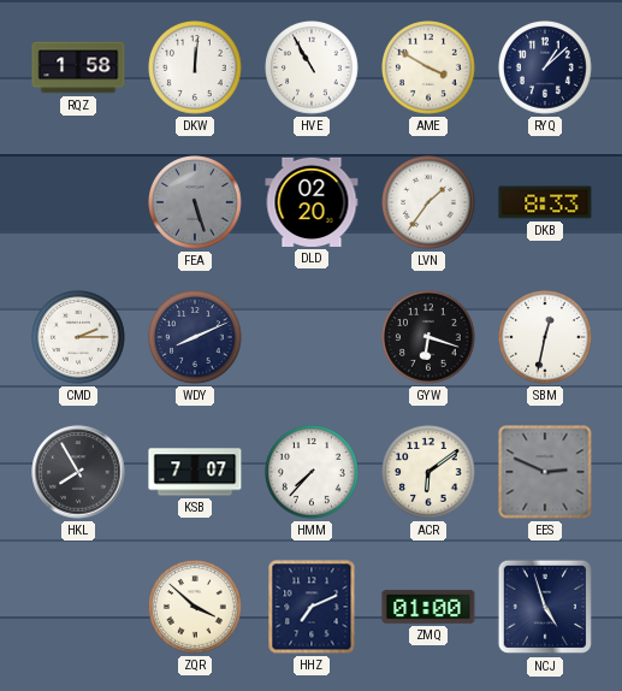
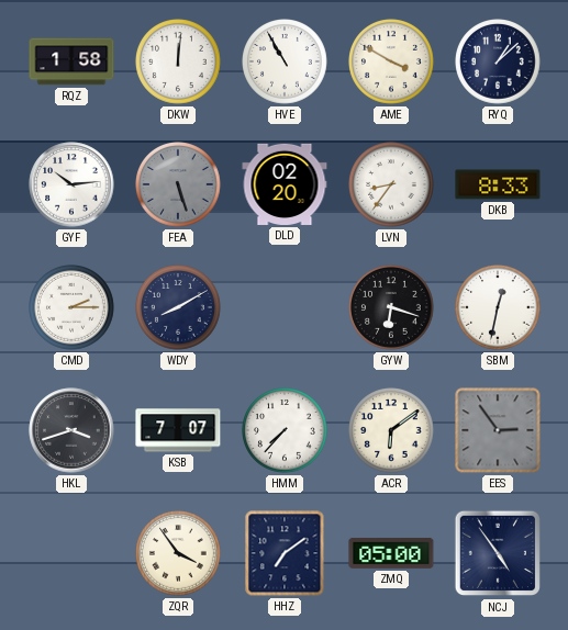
GYF: none -> 10:14 (71, 184)
LVN: 1:36 -> 8:36 (392, 185)
WDY: 8:11 -> 8:10 (179, 308)
HKL: 7:55 -> 3:42 (71, 430)
EES: 2:49 -> 2:54 (498, 430)
ZQR: 3:52 -> 3:54 (179, 554)
HHZ: 7:11 -> 7:09 (285, 553)
ZMQ: 01:00 -> 05:00 (391, 553)
NCJ: 4:57 -> 4:54 (498, 553)
